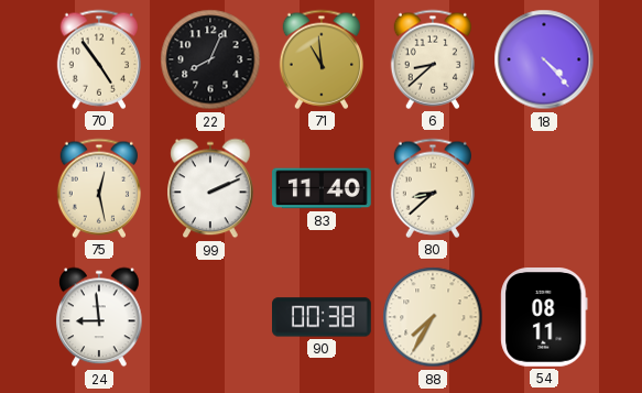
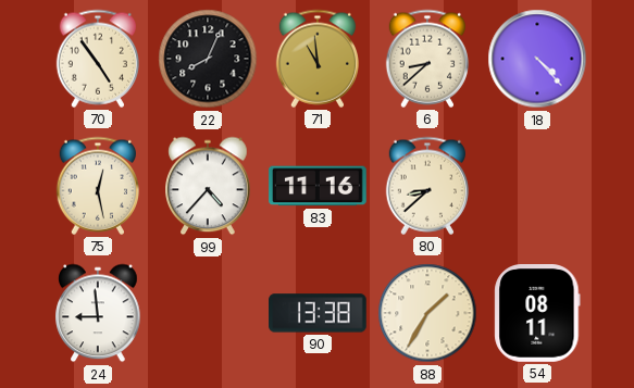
99: 2:11 -> 4:37 (208, 186)
83: 11:40 -> 11:16 (318, 186)
90: 00:38 -> 13:38 (319, 313)
88: 7:35 -> 1:35 (427, 313)
